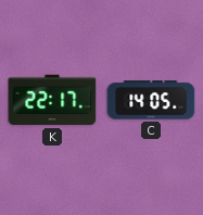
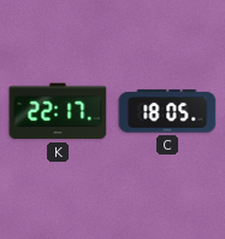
C: 14:05 -> 18:05 (167, 111)
